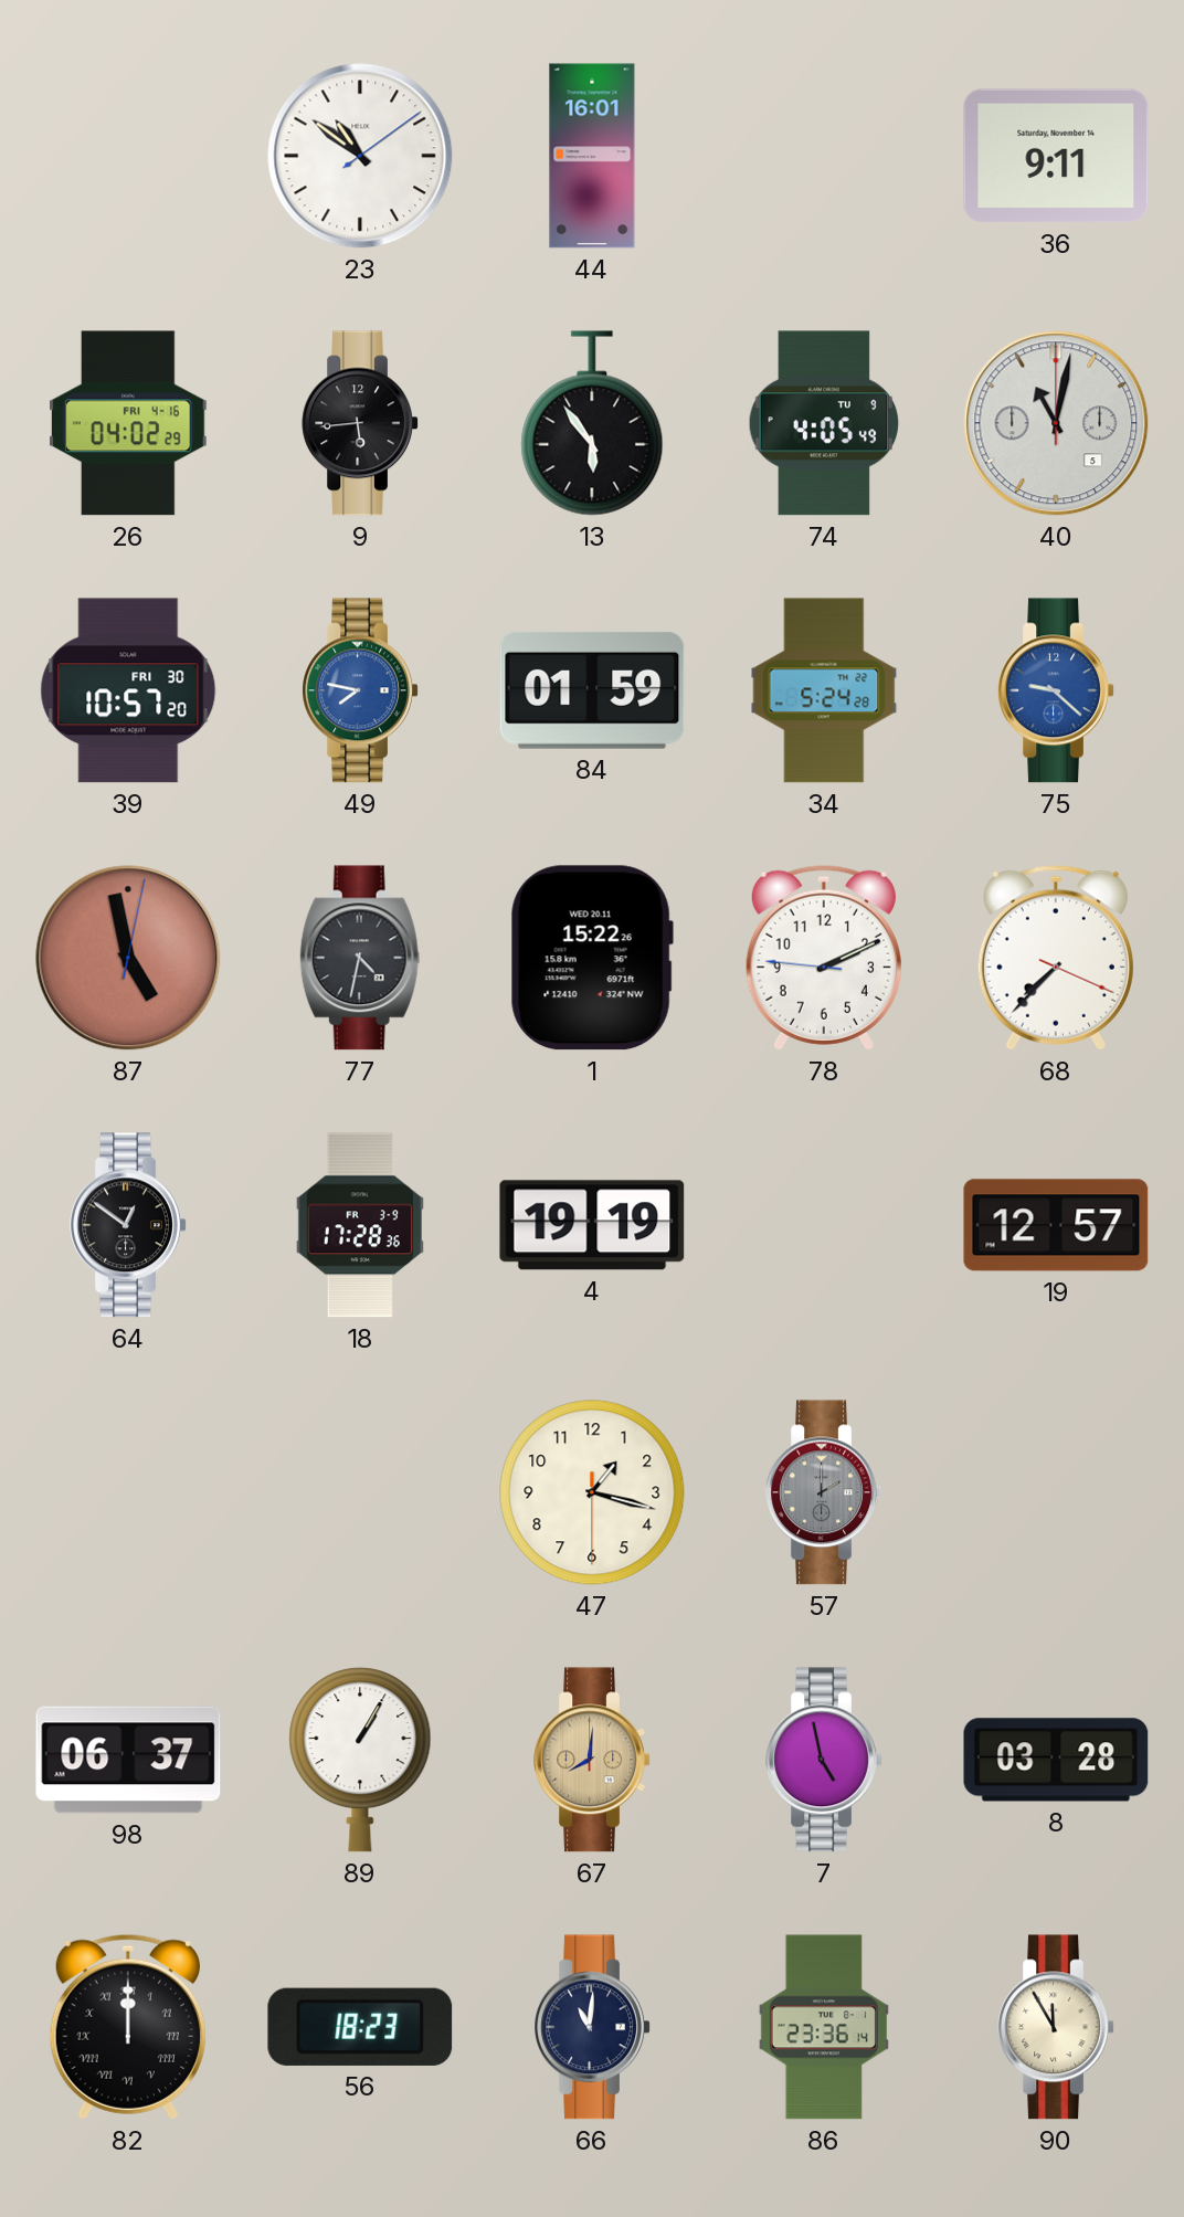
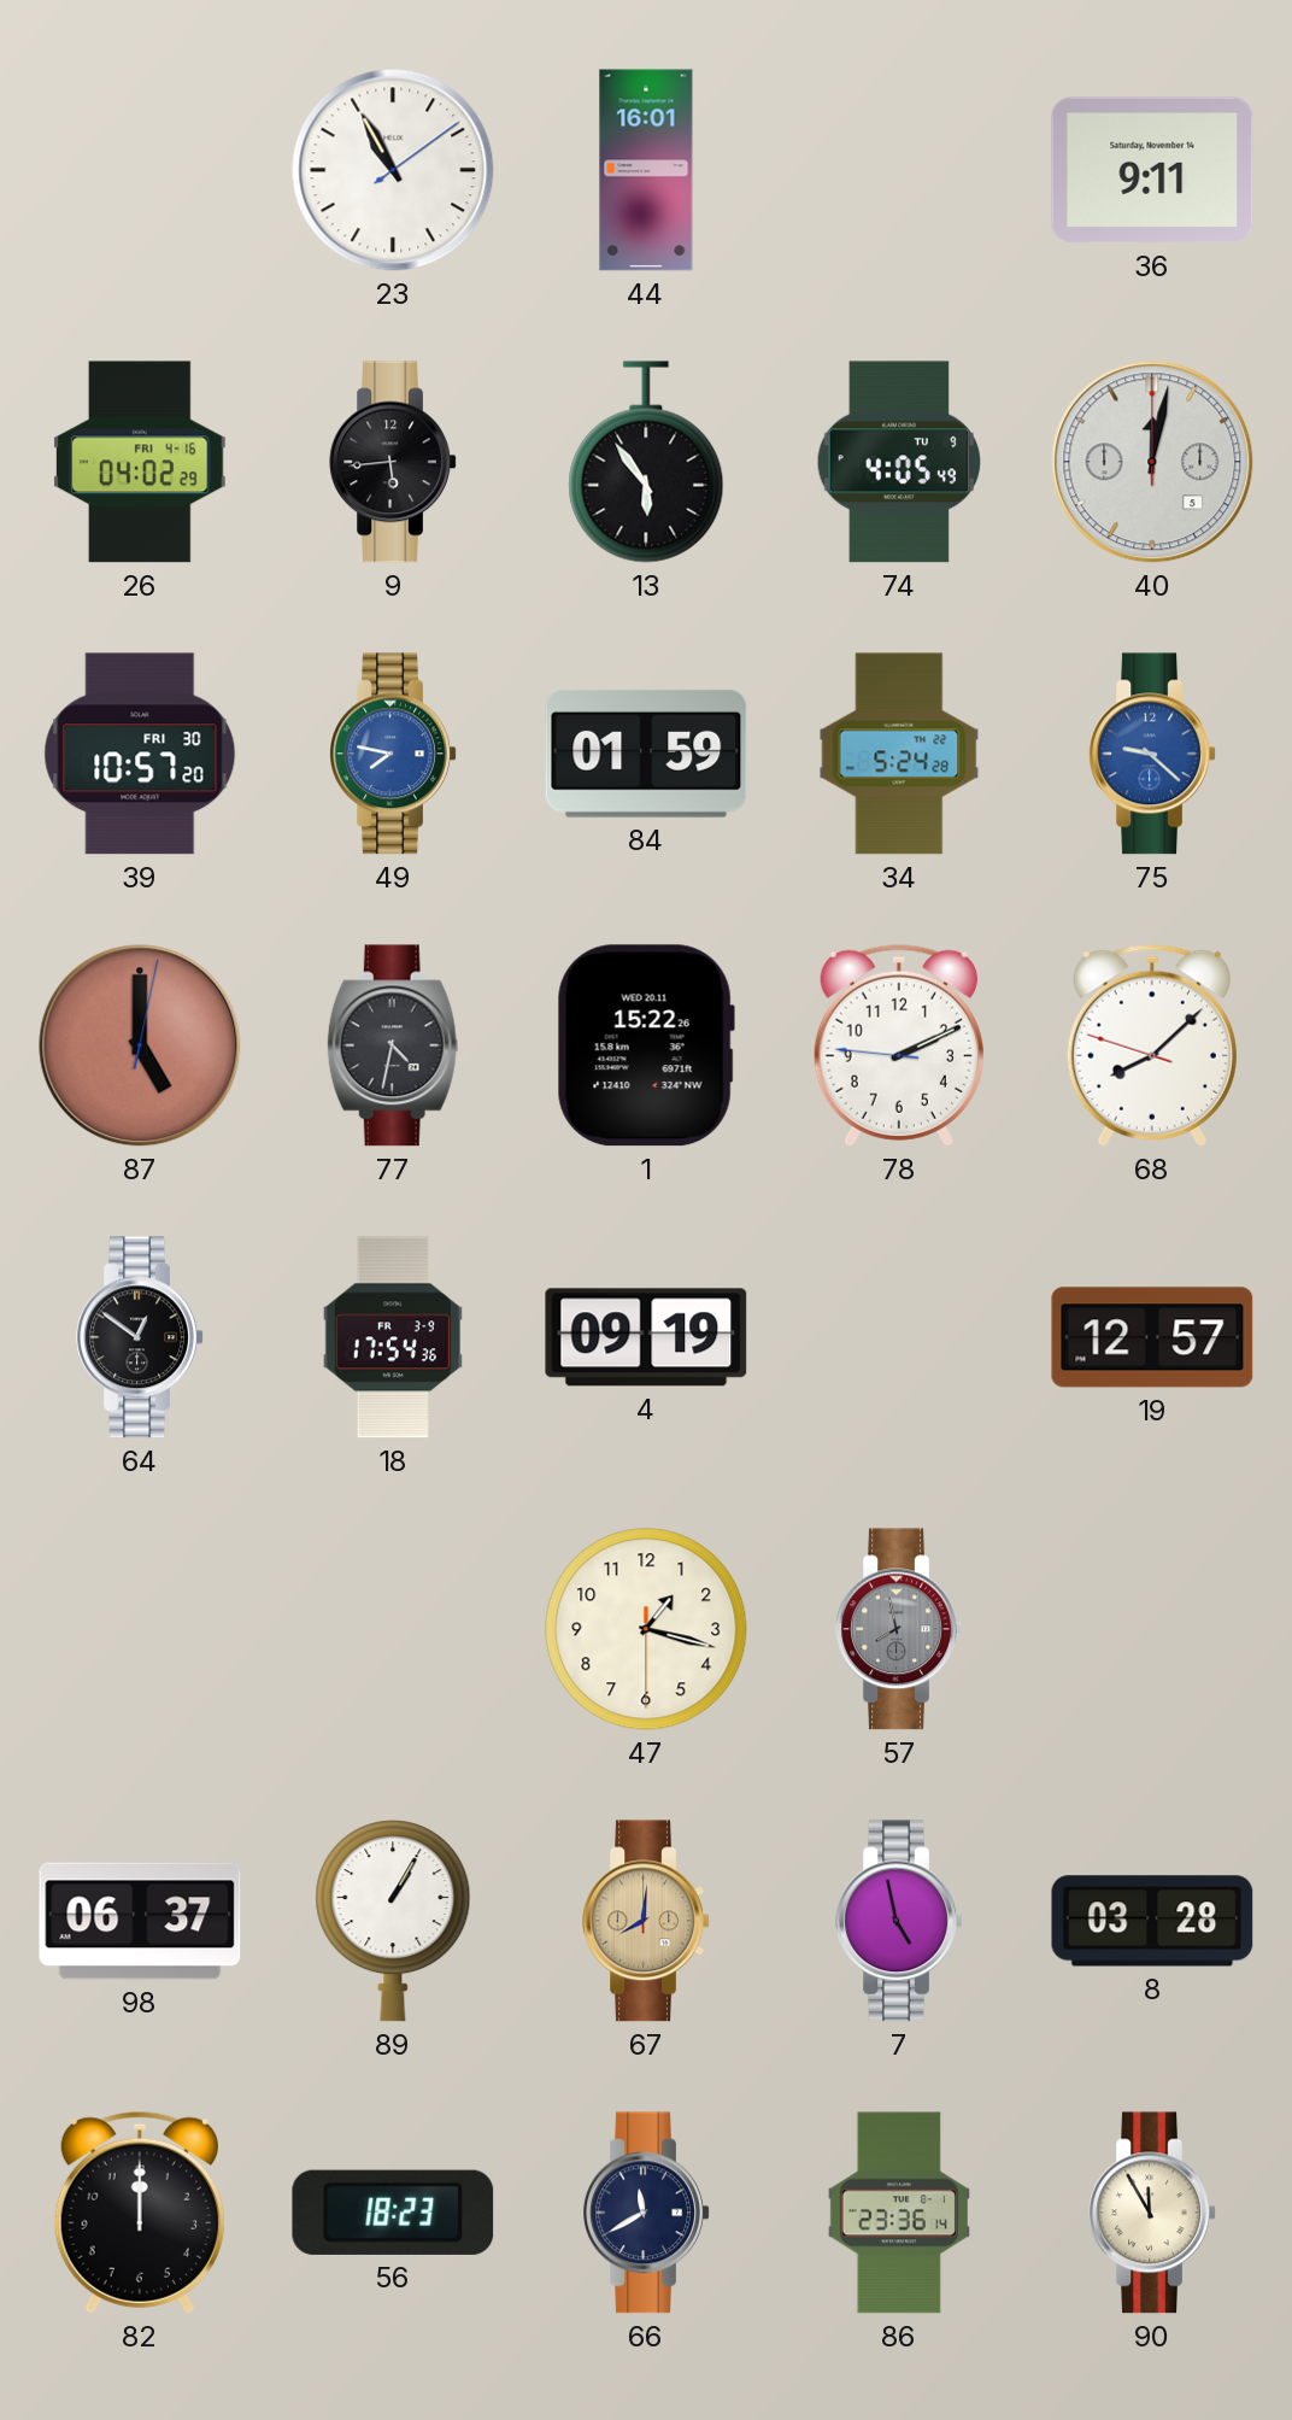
23: 10:51 -> 10:55 (393, 170)
40: 11:02 -> 12:02 (1152, 462)
87: 4:58 -> 5:00 (140, 1045)
68: 7:37 -> 8:07 (1152, 1045)
18: 17:28 -> 17:54 (393, 1337)
4: 19:19 -> 09:19 (646, 1337)
57: 2:00 -> 7:58 (899, 1629)
82 numerals: Roman -> Arabic (140, 2213)
66: 11:01 -> 11:40 (646, 2213)
